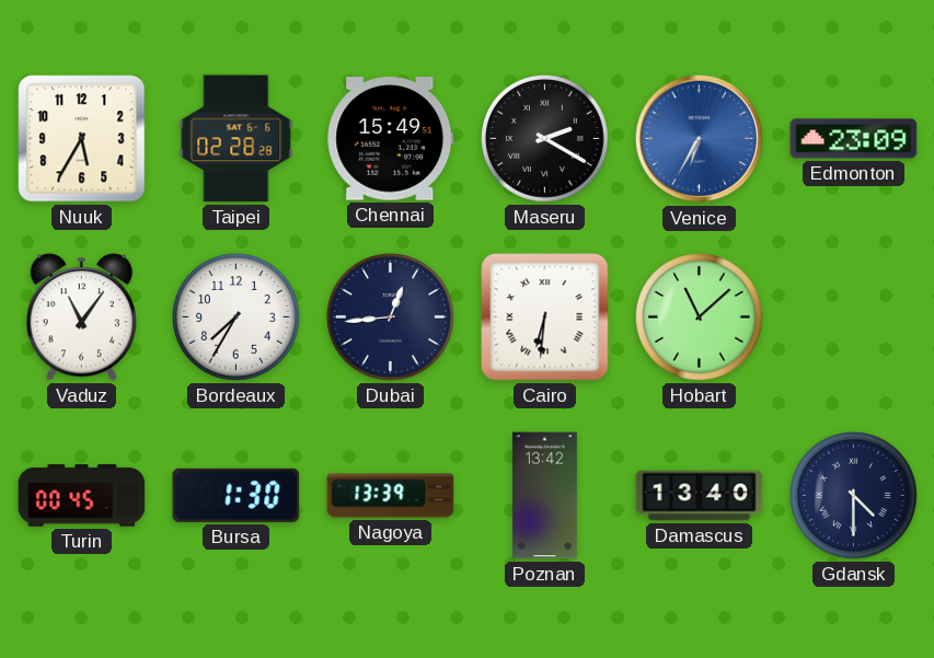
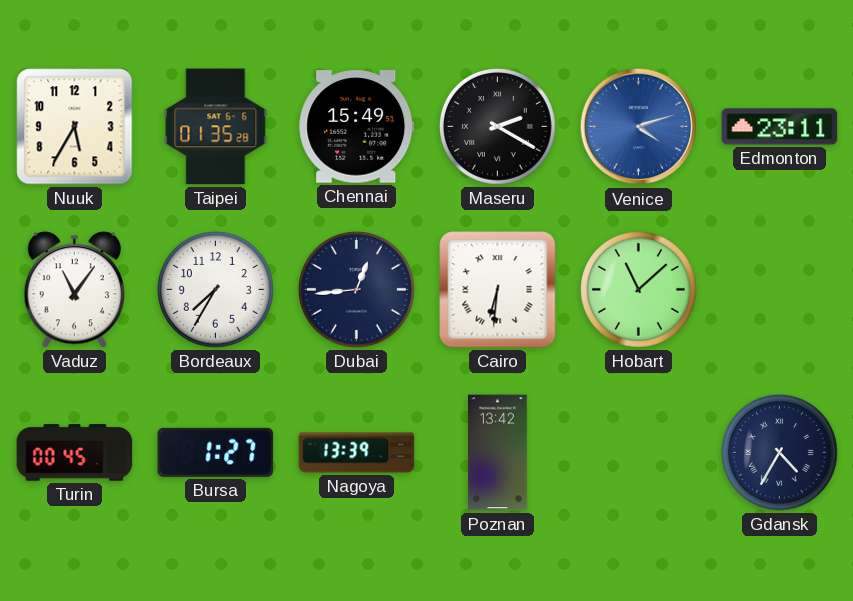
Taipei: 02:28 -> 01:35 (216, 127)
Venice: 6:35 -> 4:12 (639, 127)
Edmonton: 23:09 -> 23:11 (780, 127)
Bursa: 1:30 -> 1:27 (216, 452)
Damascus: 13:40 -> none (700, 496)
Gdansk: 4:30 -> 4:35 (780, 453)
